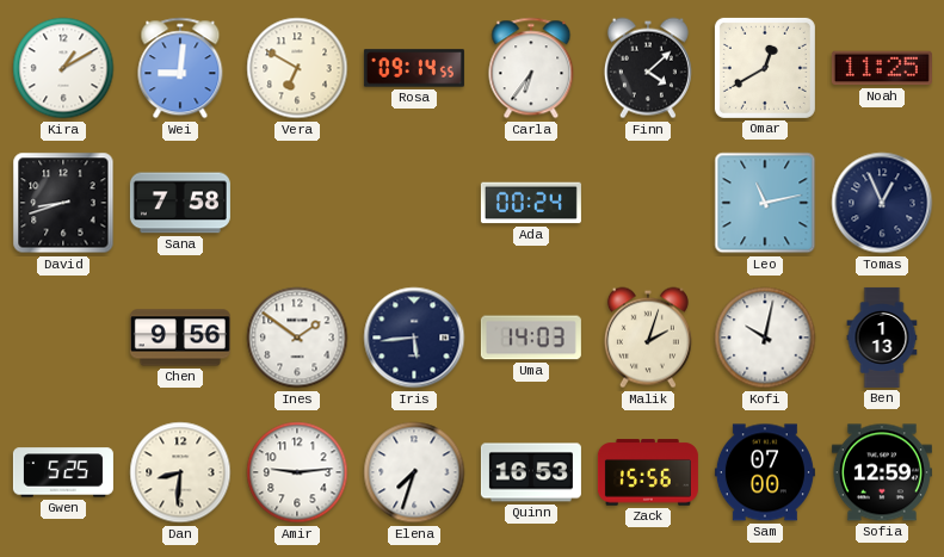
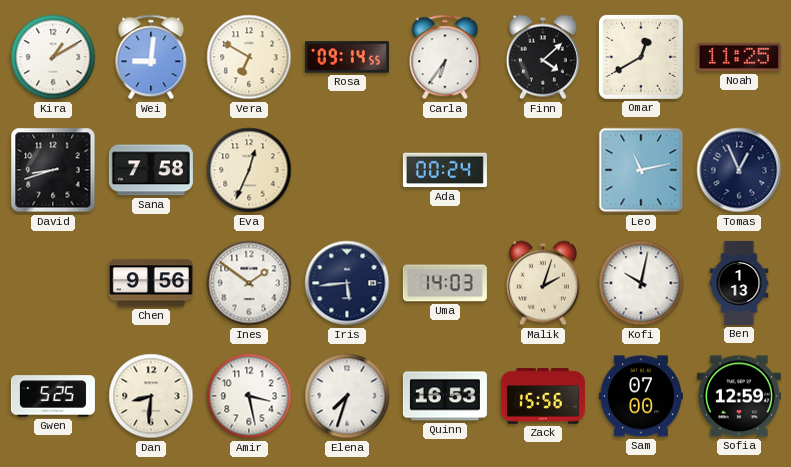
Eva: none -> 12:34 (249, 170)
Amir: 9:14 -> 3:28 (249, 396)
